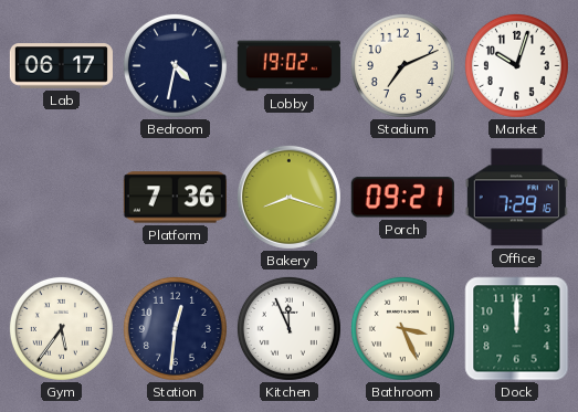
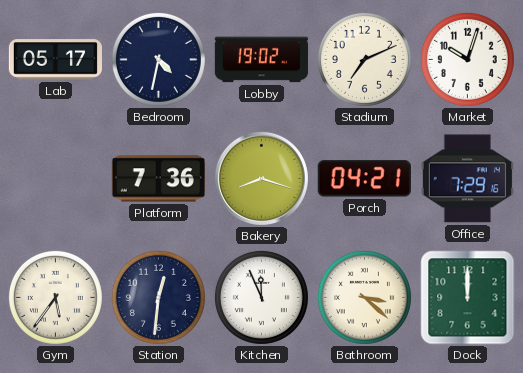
Lab: 06:17 -> 05:17 (55, 60)
Porch: 09:21 -> 04:21 (364, 179)
Bathroom: 3:26 -> 3:22 (364, 297)
